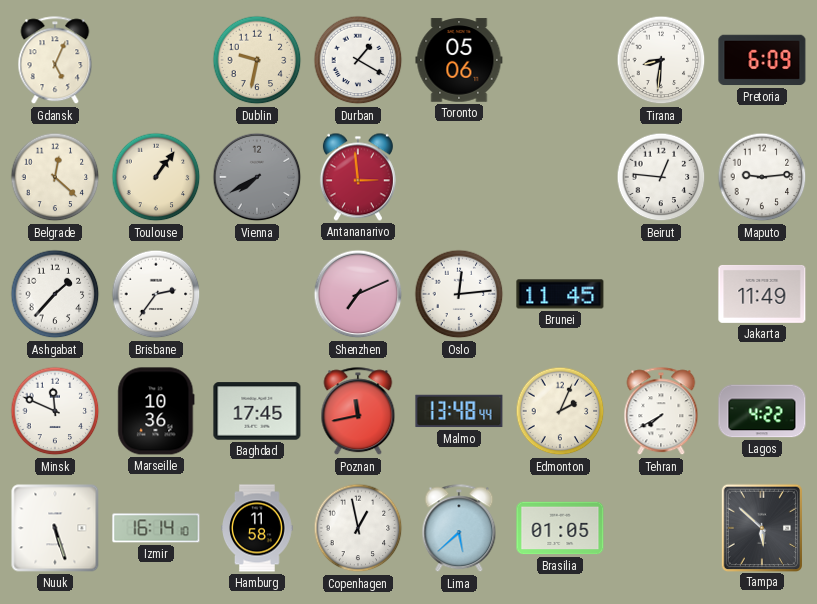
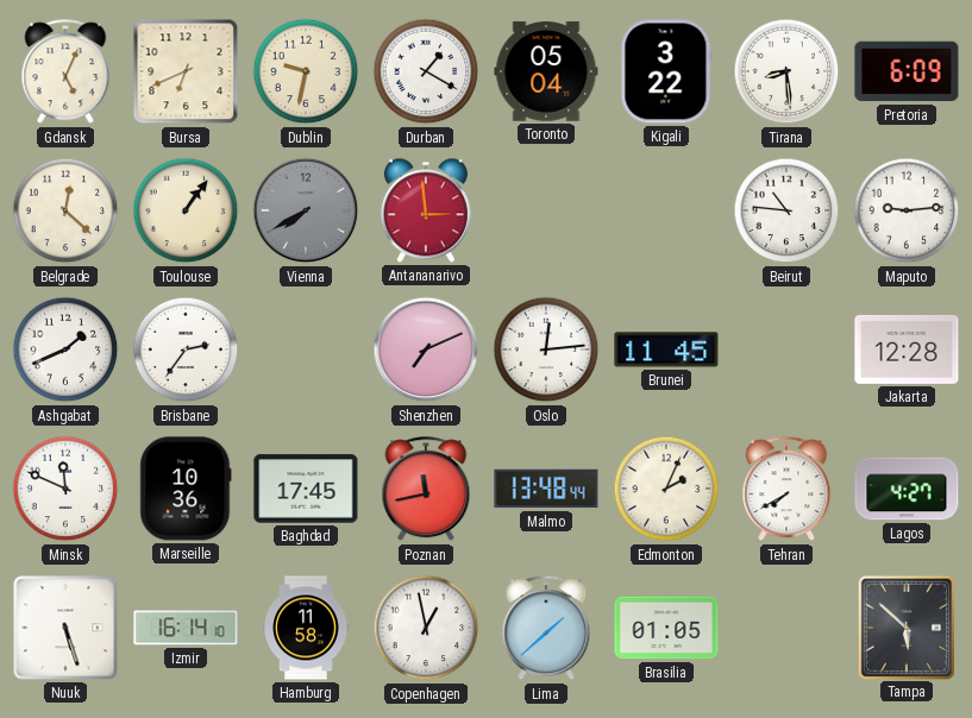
Bursa: none -> 6:41 (186, 71)
Toronto: 05:06 -> 05:04 (546, 71)
Kigali: none -> 3:22 (666, 71)
Tirana: 8:31 -> 8:29 (786, 71)
Beirut: 12:46 -> 10:46 (786, 210)
Ashgabat: 1:37 -> 1:41 (65, 349)
Jakarta: 11:49 -> 12:28 (907, 349)
Lagos: 4:22 -> 4:27 (907, 489)
Lima: 5:38 -> 1:38 (546, 629)
